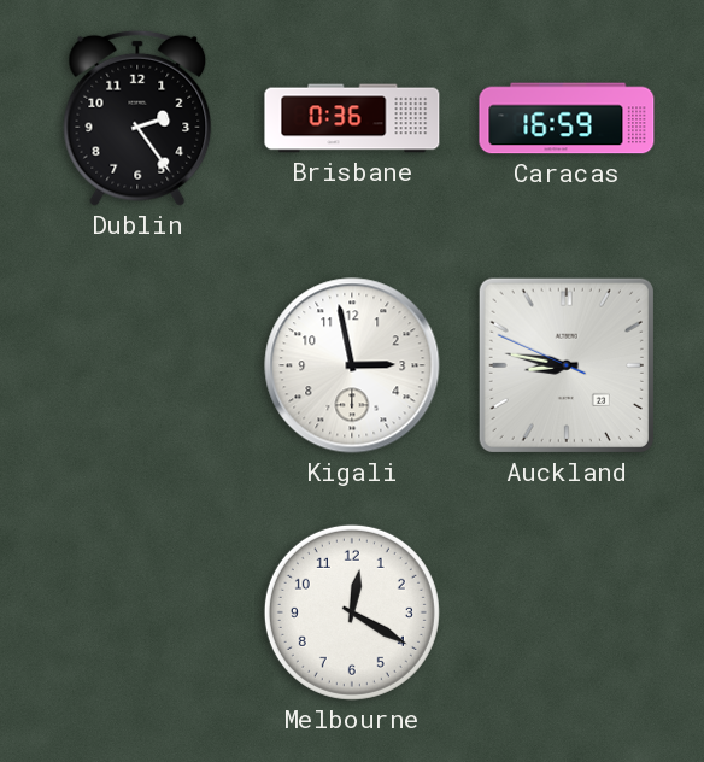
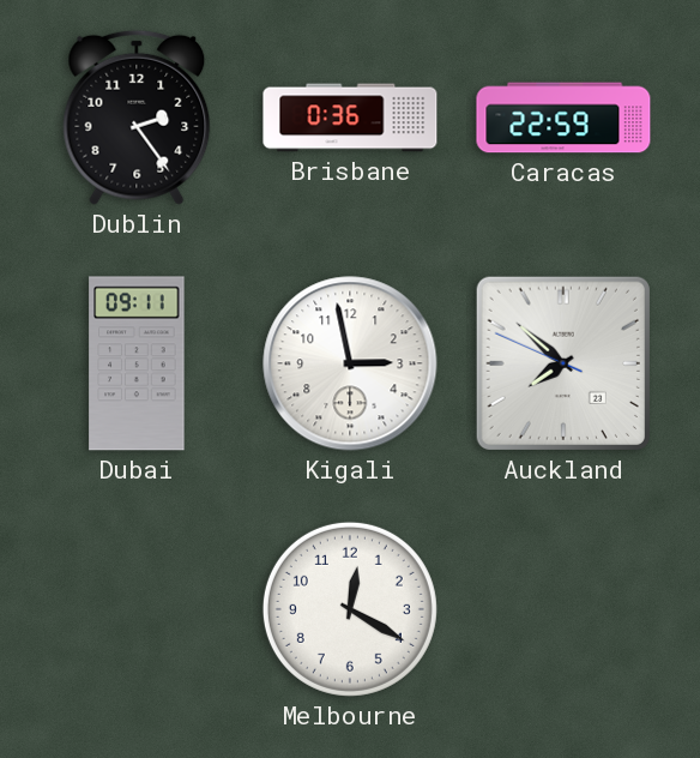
Caracas: 16:59 -> 22:59 (563, 118)
Dubai: none -> 09:11 (137, 363)
Auckland: 8:46 -> 7:51 (563, 363)
